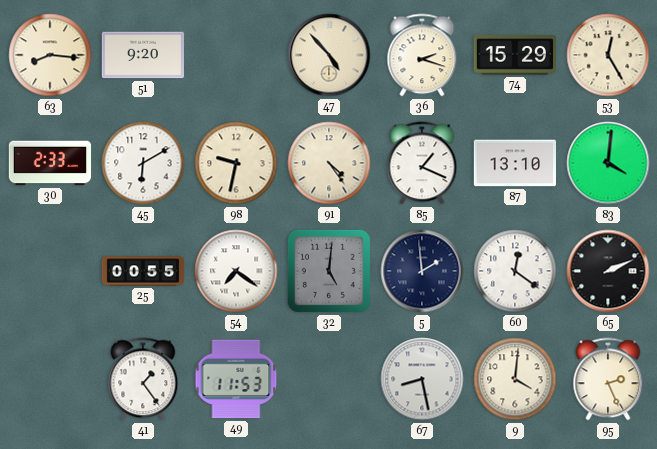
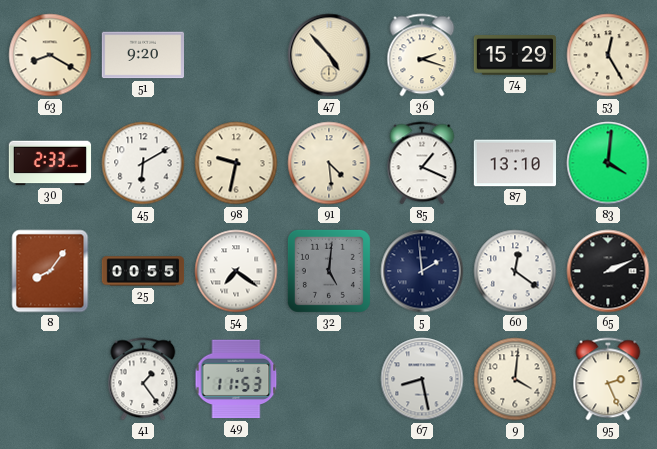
63: 8:16 -> 8:20 (50, 55)
91: 4:24 -> 4:29 (329, 163)
8: none -> 8:06 (50, 271)
